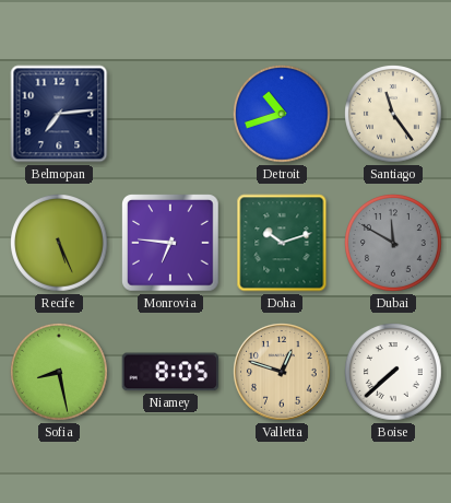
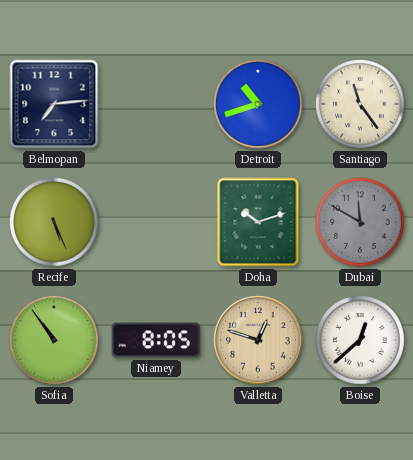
Monrovia: 6:46 -> none (170, 243)
Sofia: 8:28 -> 10:54 (55, 341)
Boise: 7:38 -> 12:38 (361, 341)
